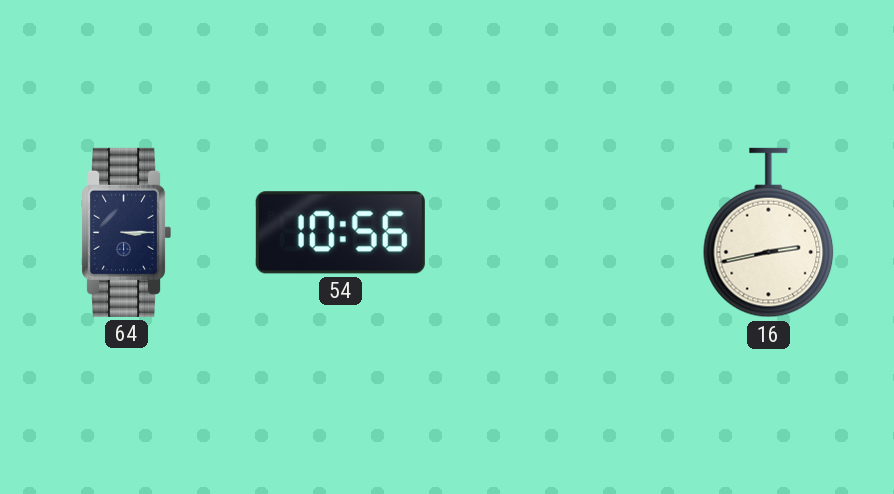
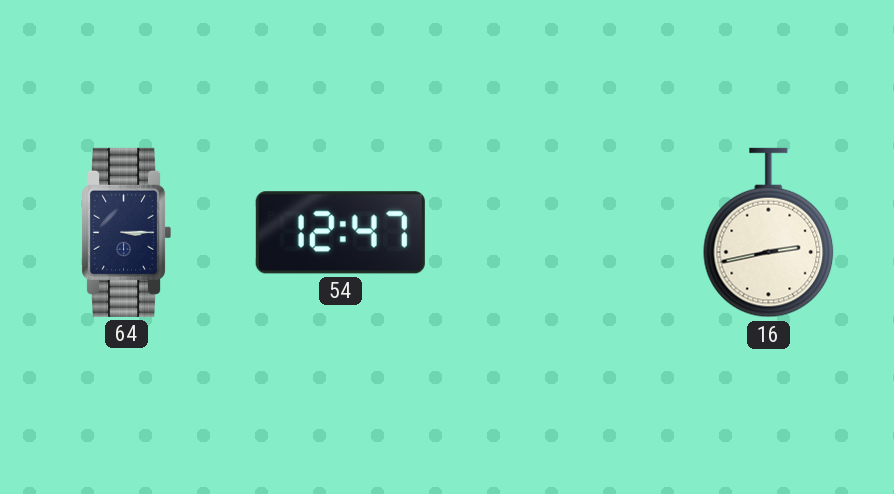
54: 10:56 -> 12:47 (340, 233)
